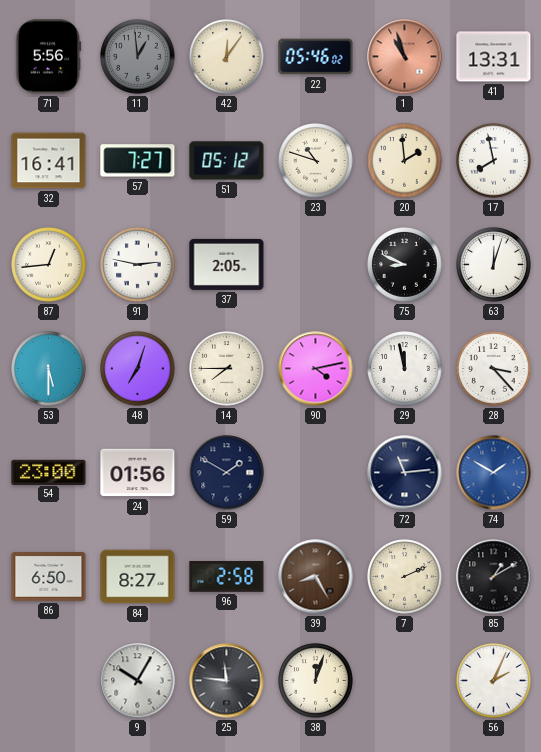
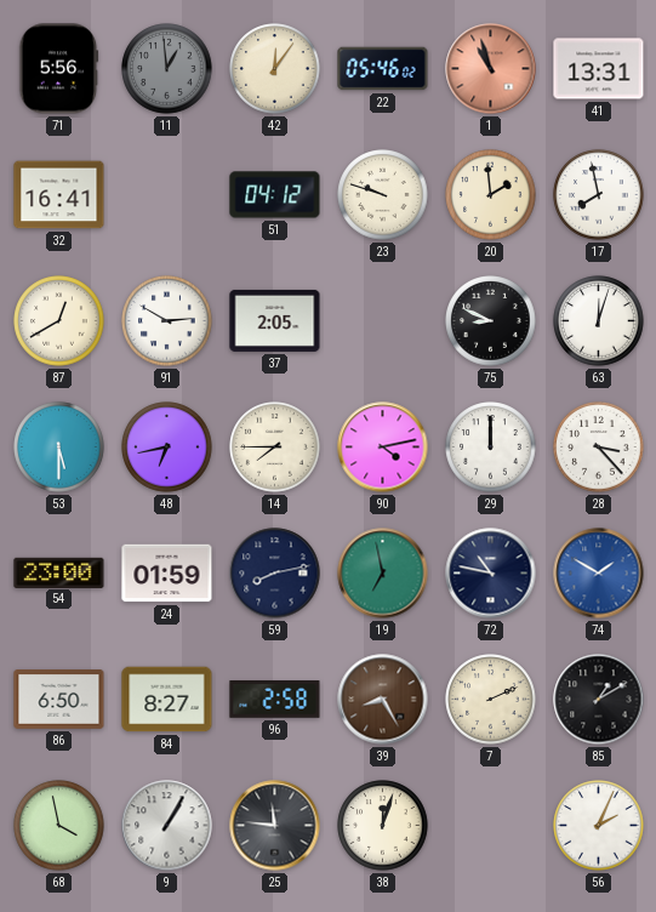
57: 7:27 -> none (138, 161)
51: 05:12 -> 04:12 (275, 195)
23: 10:48 -> 9:48 (383, 195)
87: 12:44 -> 12:40 (59, 321)
91: 2:47 -> 2:50 (167, 321)
48: 7:03 -> 6:43 (167, 448)
29: 11:58 -> 12:00 (491, 448)
24: 01:56 -> 01:59 (167, 574)
59: 1:50 -> 8:13 (275, 574)
19: none -> 6:58 (383, 574)
72: 11:14 -> 10:47 (491, 574)
68: none -> 3:58 (59, 826)
9: 10:05 -> 1:05 (167, 826)
